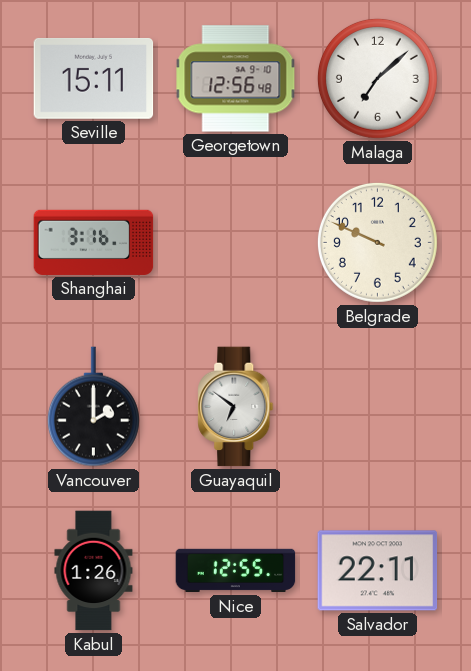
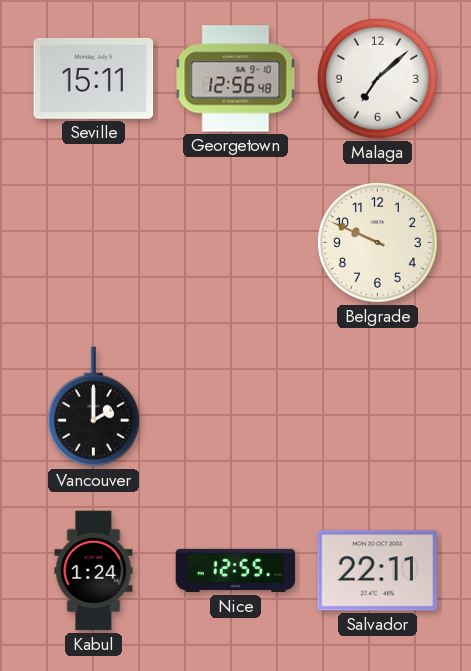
Shanghai: 3:16 -> none (94, 242)
Guayaquil: 6:51 -> none (236, 407)
Kabul: 1:26 -> 1:24 (94, 571)
